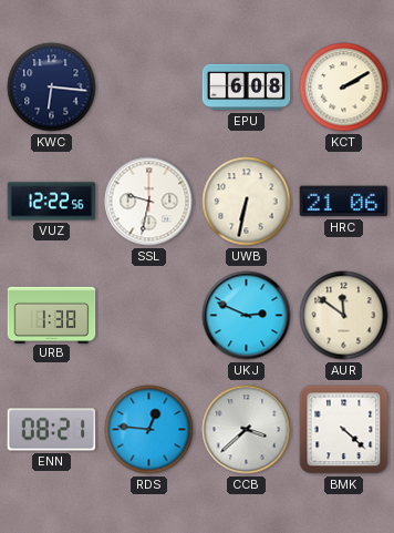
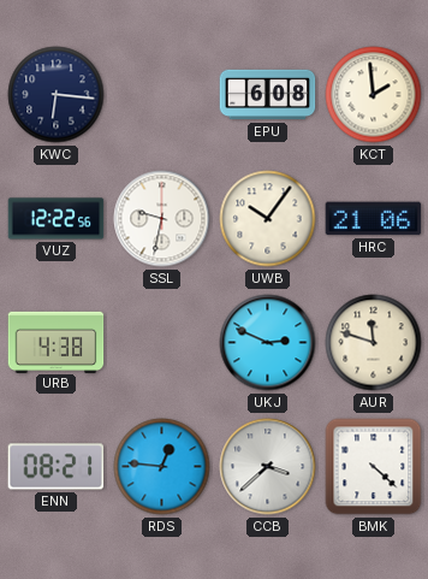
KCT: 2:10 -> 1:59 (374, 95)
UWB: 6:32 -> 10:06 (268, 219)
URB: 1:38 -> 4:38 (57, 342)
AUR: 11:51 -> 11:48 (374, 343)
